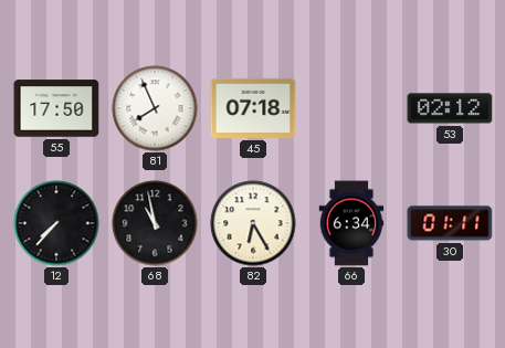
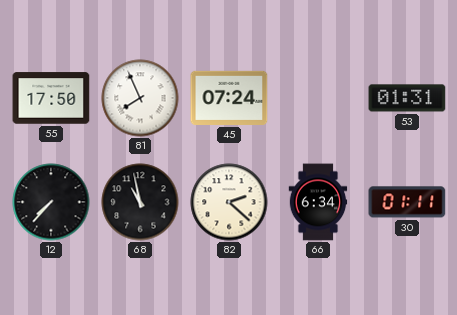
45: 07:18 -> 07:24 (229, 98)
53: 02:12 -> 01:31 (407, 98)
82: 6:25 -> 2:22 (229, 202)
